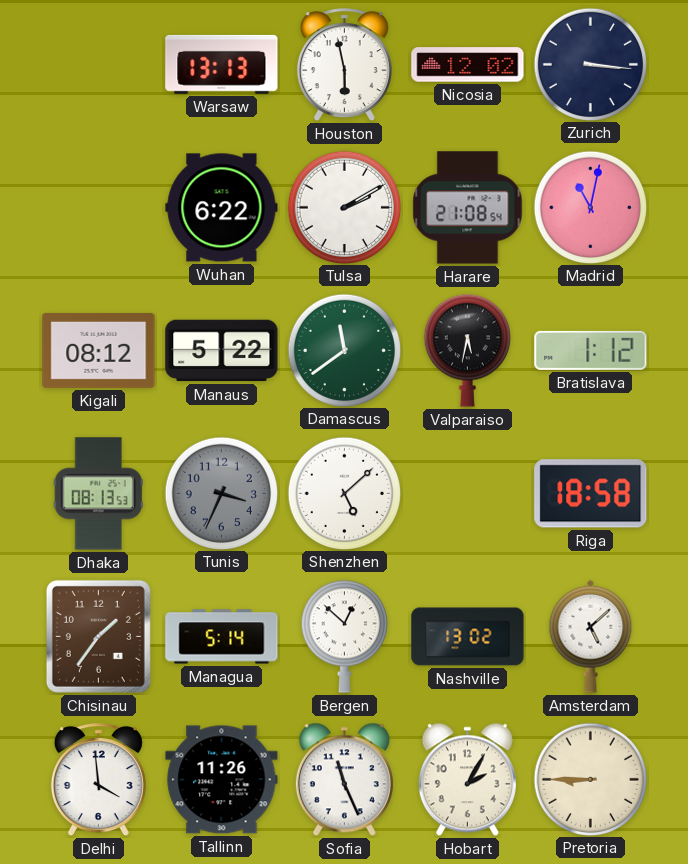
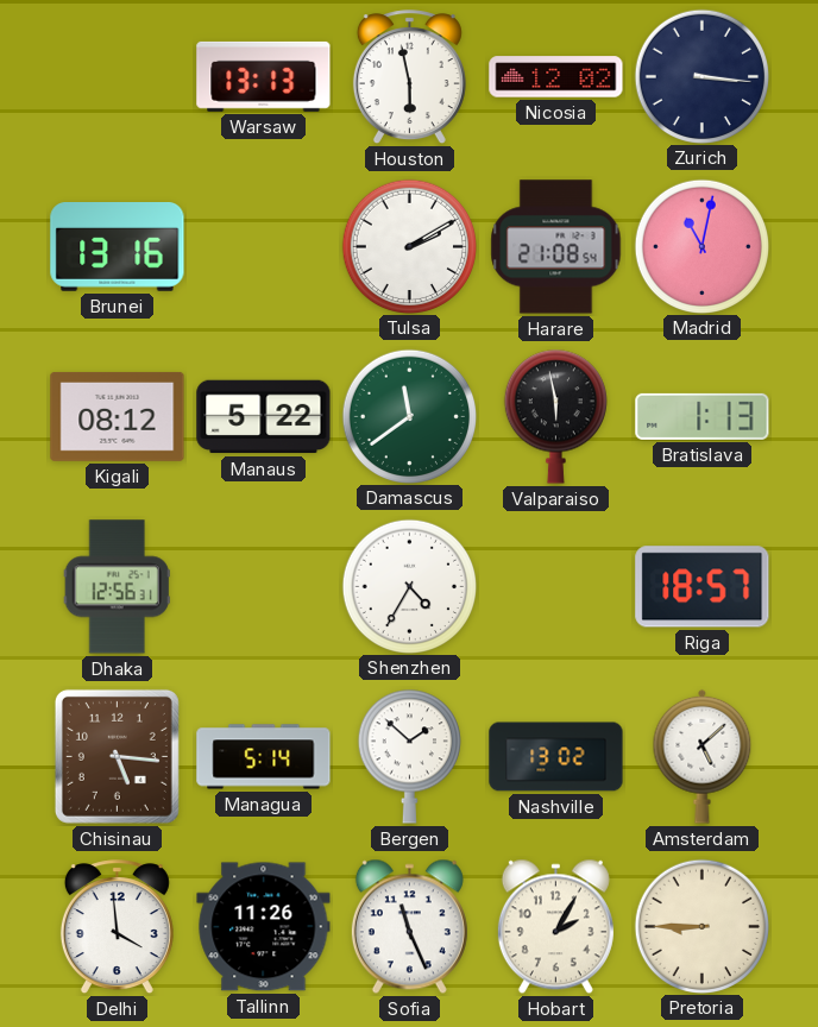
Brunei: none -> 13:16 (118, 247)
Wuhan: 6:22 -> none (222, 208)
Valparaiso: 5:32 -> 5:58 (555, 416)
Bratislava: 1:12 -> 1:13 (703, 416)
Dhaka: 08:13 -> 12:56 (117, 587)
Tunis: 3:34 -> none (221, 493)
Shenzhen: 5:08 -> 4:35 (409, 586)
Riga: 18:58 -> 18:57 (703, 587)
Chisinau: 1:36 -> 5:16 (117, 756)
Bergen: 12:52 -> 1:52 (409, 756)
